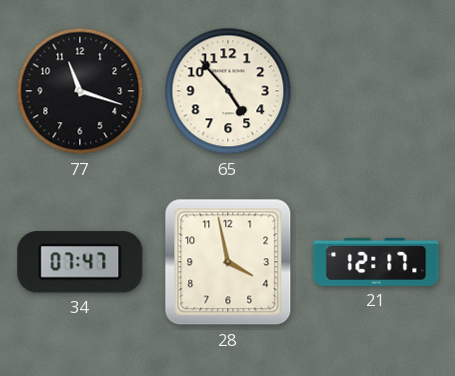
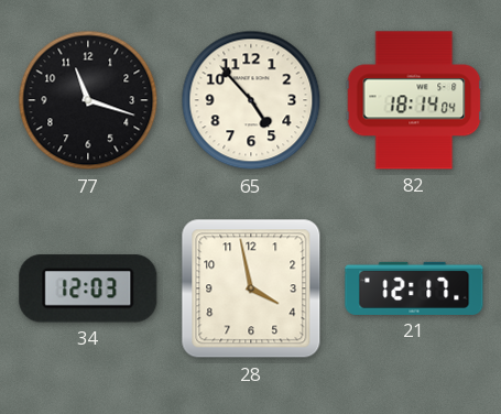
82: none -> 18:14 (414, 100)
34: 07:47 -> 12:03 (88, 288)
